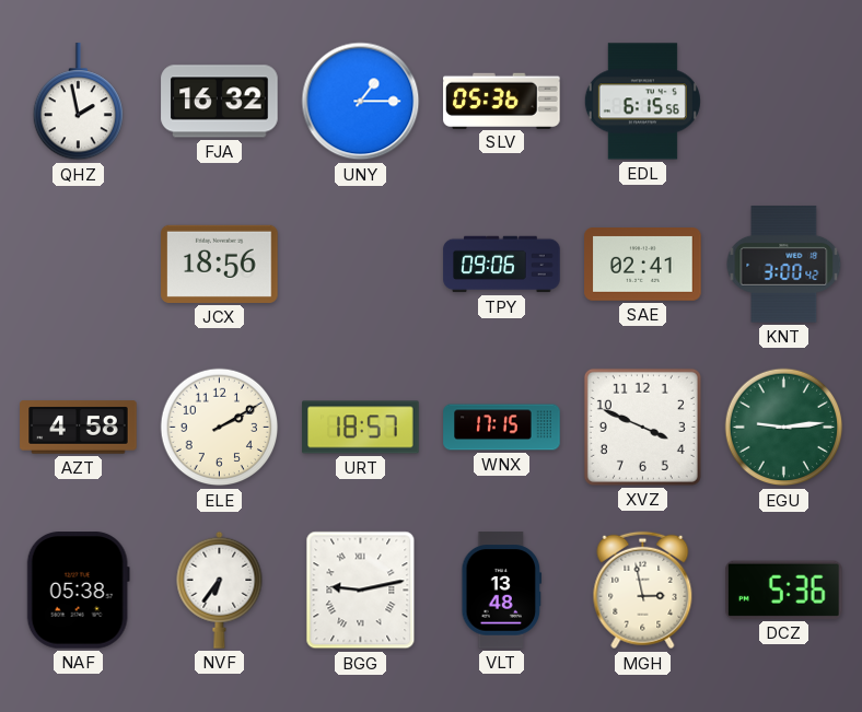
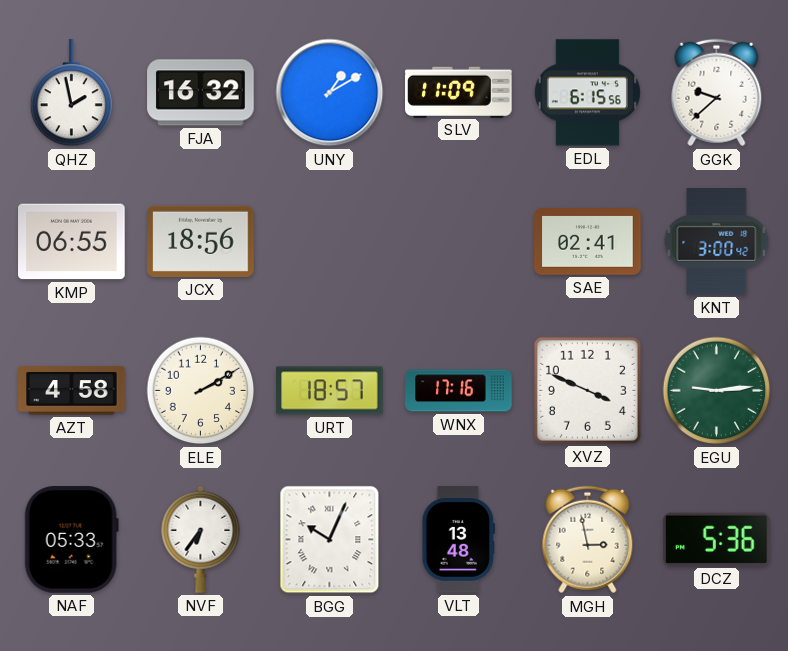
UNY: 1:15 -> 1:10 (330, 93)
SLV: 05:36 -> 11:09 (459, 92)
GGK: none -> 9:38 (717, 93)
KMP: none -> 06:55 (72, 242)
TPY: 09:06 -> none (502, 265)
WNX: 17:15 -> 17:16 (459, 391)
NAF: 05:38 -> 05:33 (71, 540)
BGG: 9:13 -> 10:04 (330, 540)
